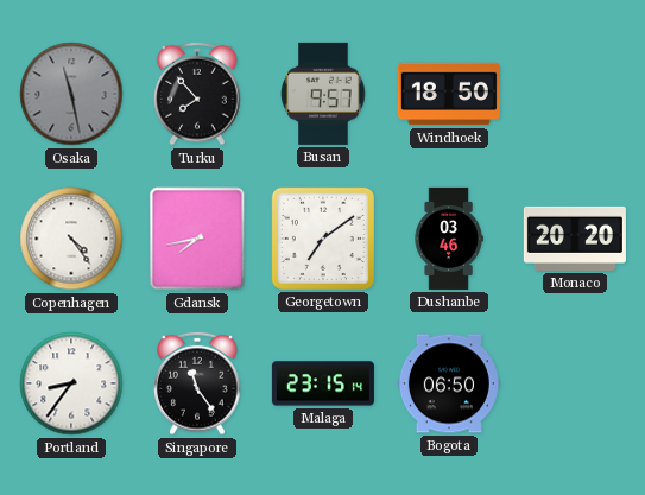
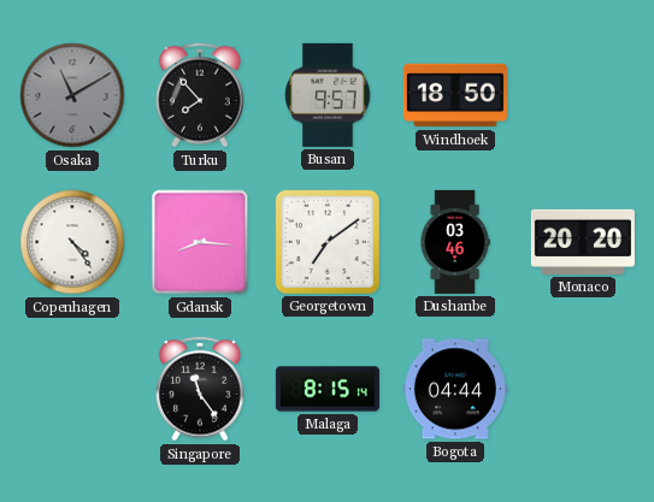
Osaka: 11:28 -> 11:10 (72, 95)
Gdansk: 7:43 -> 8:16 (200, 242)
Portland: 8:36 -> none (71, 383)
Malaga: 23:15 -> 8:15 (328, 389)
Bogota: 06:50 -> 04:44 (455, 389)
